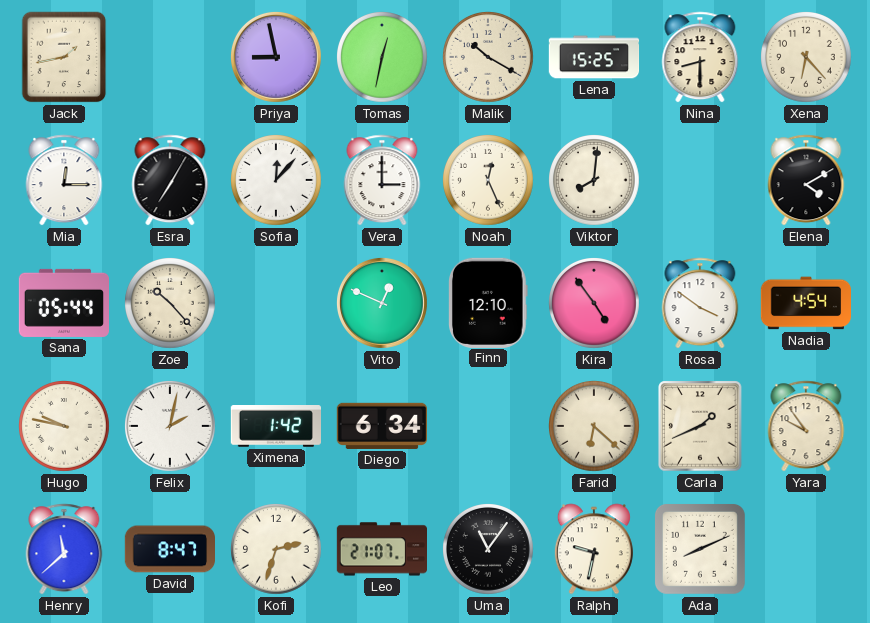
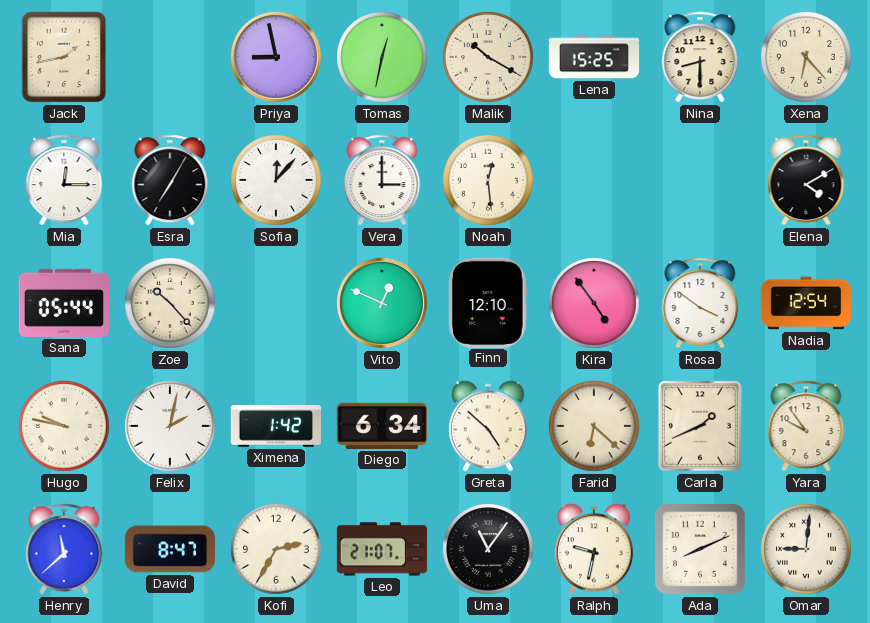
Noah: 12:26 -> 12:29 (489, 181)
Viktor: 8:01 -> none (595, 181)
Nadia: 4:54 -> 12:54 (805, 303)
Greta: none -> 4:52 (488, 426)
Kofi: 2:33 -> 2:35 (277, 550)
Omar: none -> 9:01 (807, 550)
